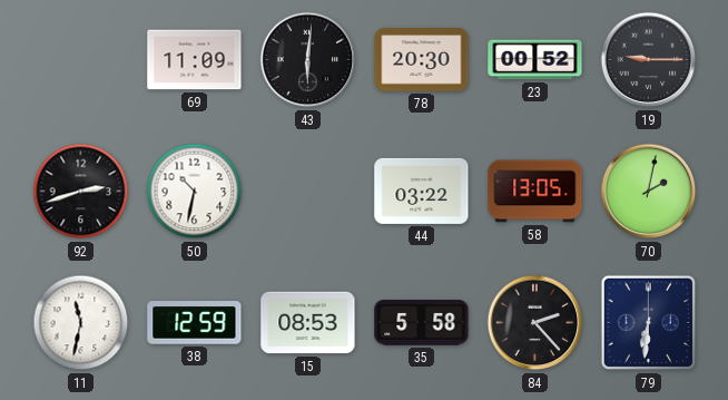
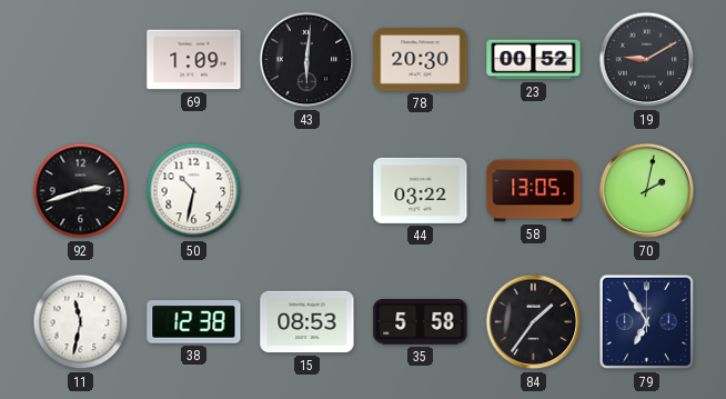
69: 11:09 -> 1:09 (194, 60)
19: 9:15 -> 9:10 (647, 60)
38: 12:59 -> 12:38 (194, 322)
84: 2:23 -> 1:36 (534, 322)
79: 6:31 -> 6:55 (647, 322)
